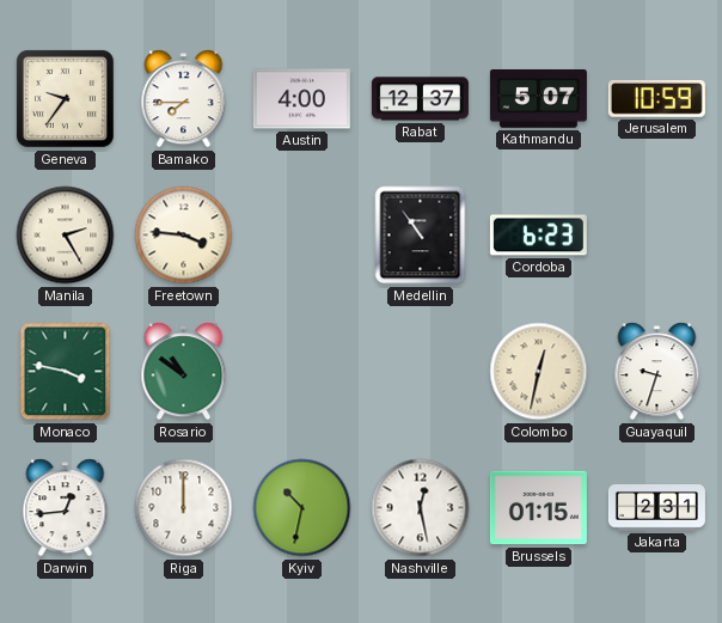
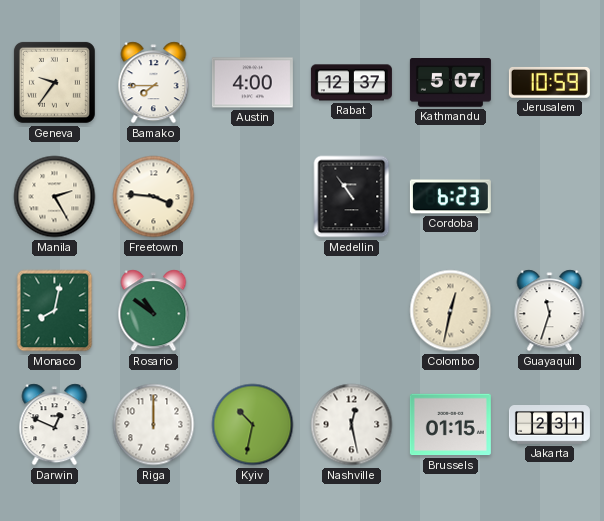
Monaco: 3:47 -> 8:02 (55, 311)
Guayaquil: 9:33 -> 11:33 (550, 311)
Darwin: 12:44 -> 12:49 (55, 425)
